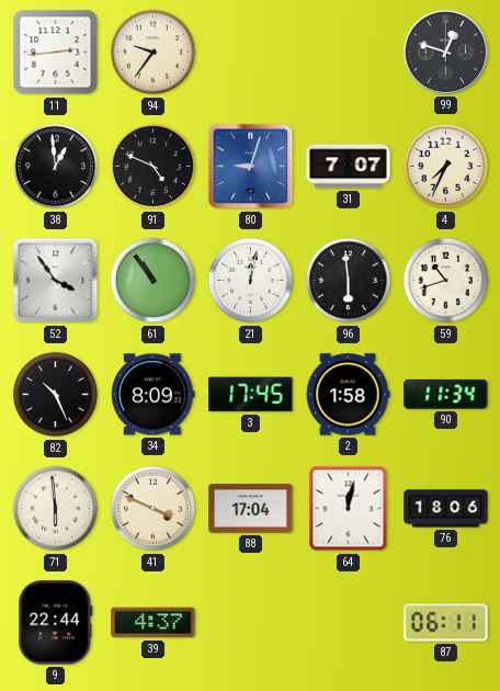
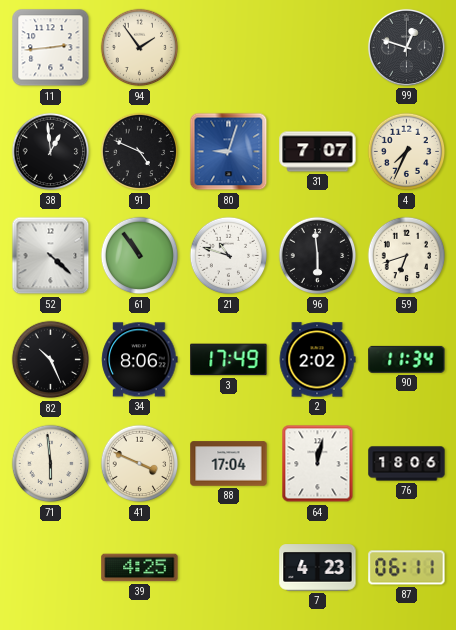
94: 9:36 -> 1:54 (140, 48)
52: 3:54 -> 4:22 (51, 256)
21: 12:02 -> 10:48 (229, 256)
59: 10:42 -> 6:42 (407, 256)
34: 8:09 -> 8:06 (140, 360)
3: 17:45 -> 17:49 (229, 360)
2: 1:58 -> 2:02 (317, 360)
9: 22:44 -> none (56, 623)
39: 4:37 -> 4:25 (140, 568)
7: none -> 4:23 (318, 568)
